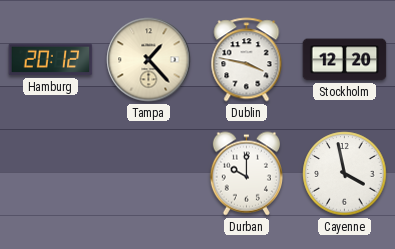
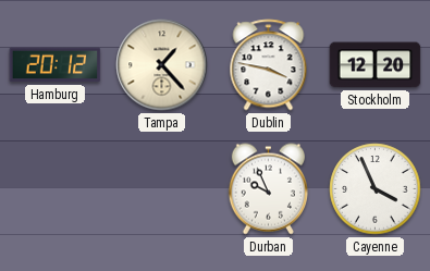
Durban: 10:00 -> 9:56 (268, 189)
Cayenne: 3:58 -> 3:56 (376, 189)
